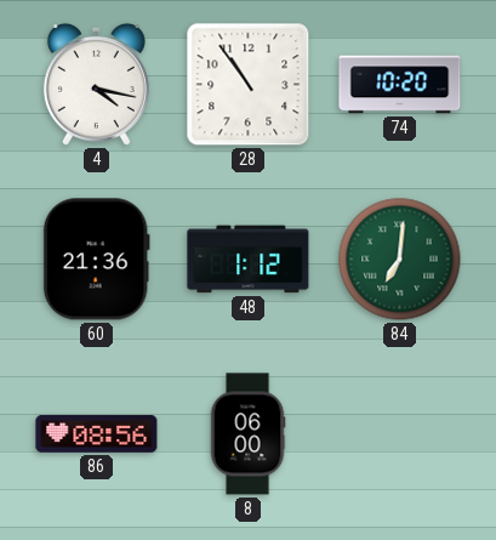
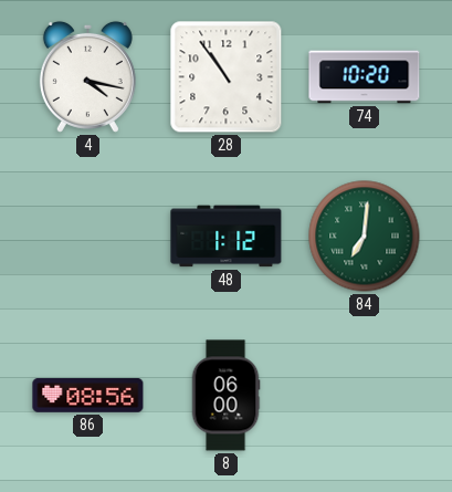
60: 21:36 -> none (96, 260)
